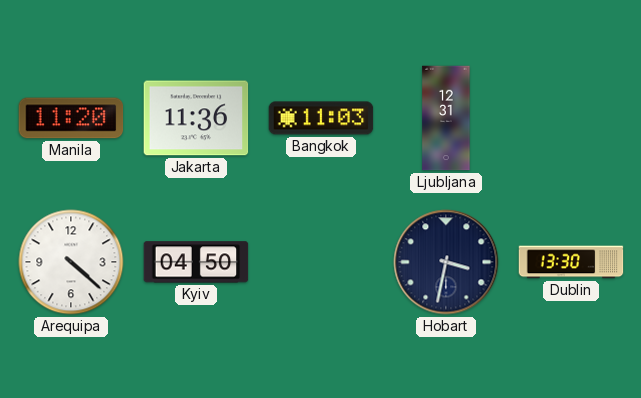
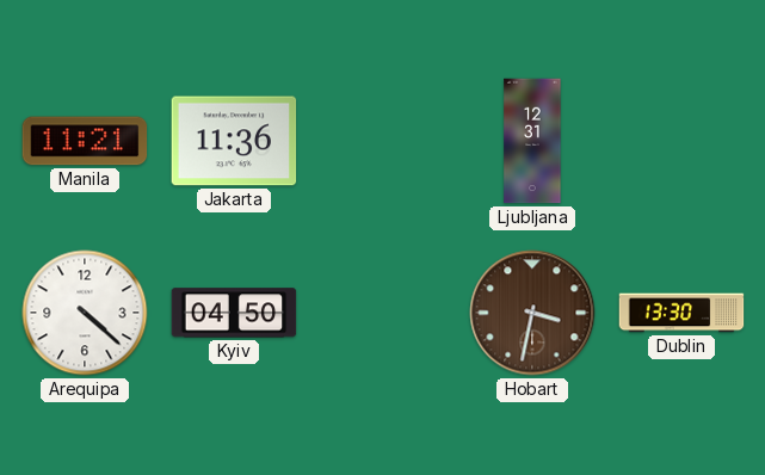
Manila: 11:20 -> 11:21 (85, 141)
Bangkok: 11:03 -> none (321, 118)
Hobart dial: navy -> brown (532, 313)
